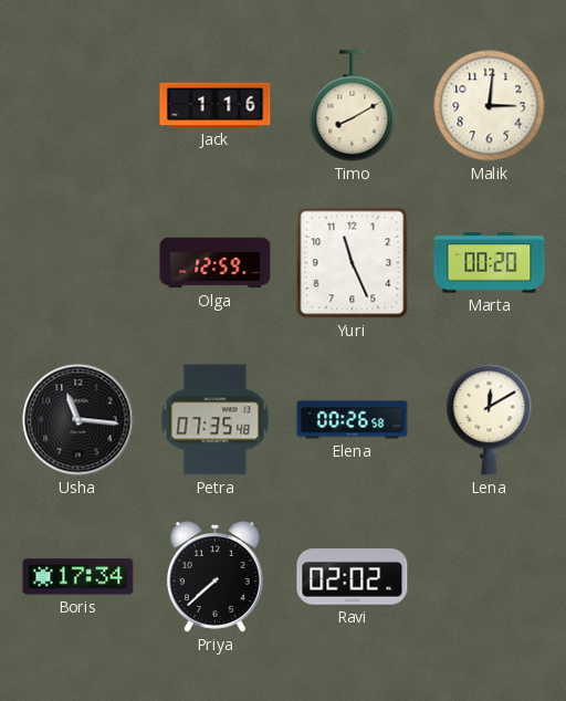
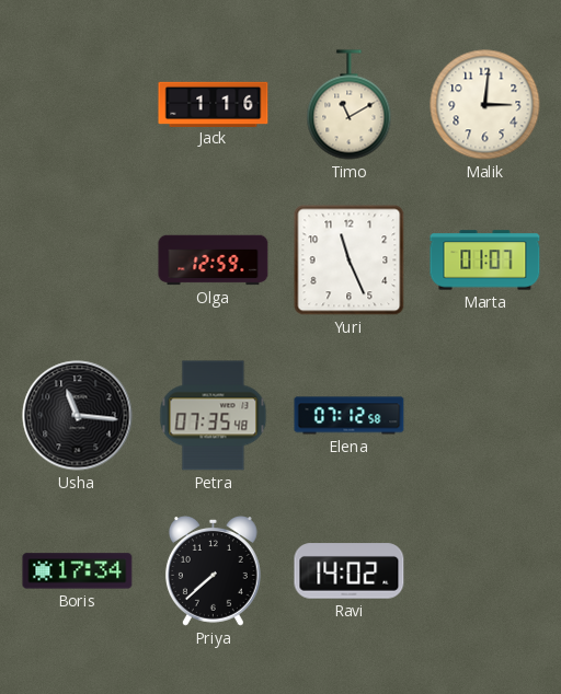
Timo: 8:10 -> 11:10 (350, 105)
Marta: 00:20 -> 01:07 (485, 261)
Elena: 00:26 -> 07:12 (350, 416)
Lena: 12:10 -> none (490, 420)
Ravi: 02:02 -> 14:02 (350, 571)
